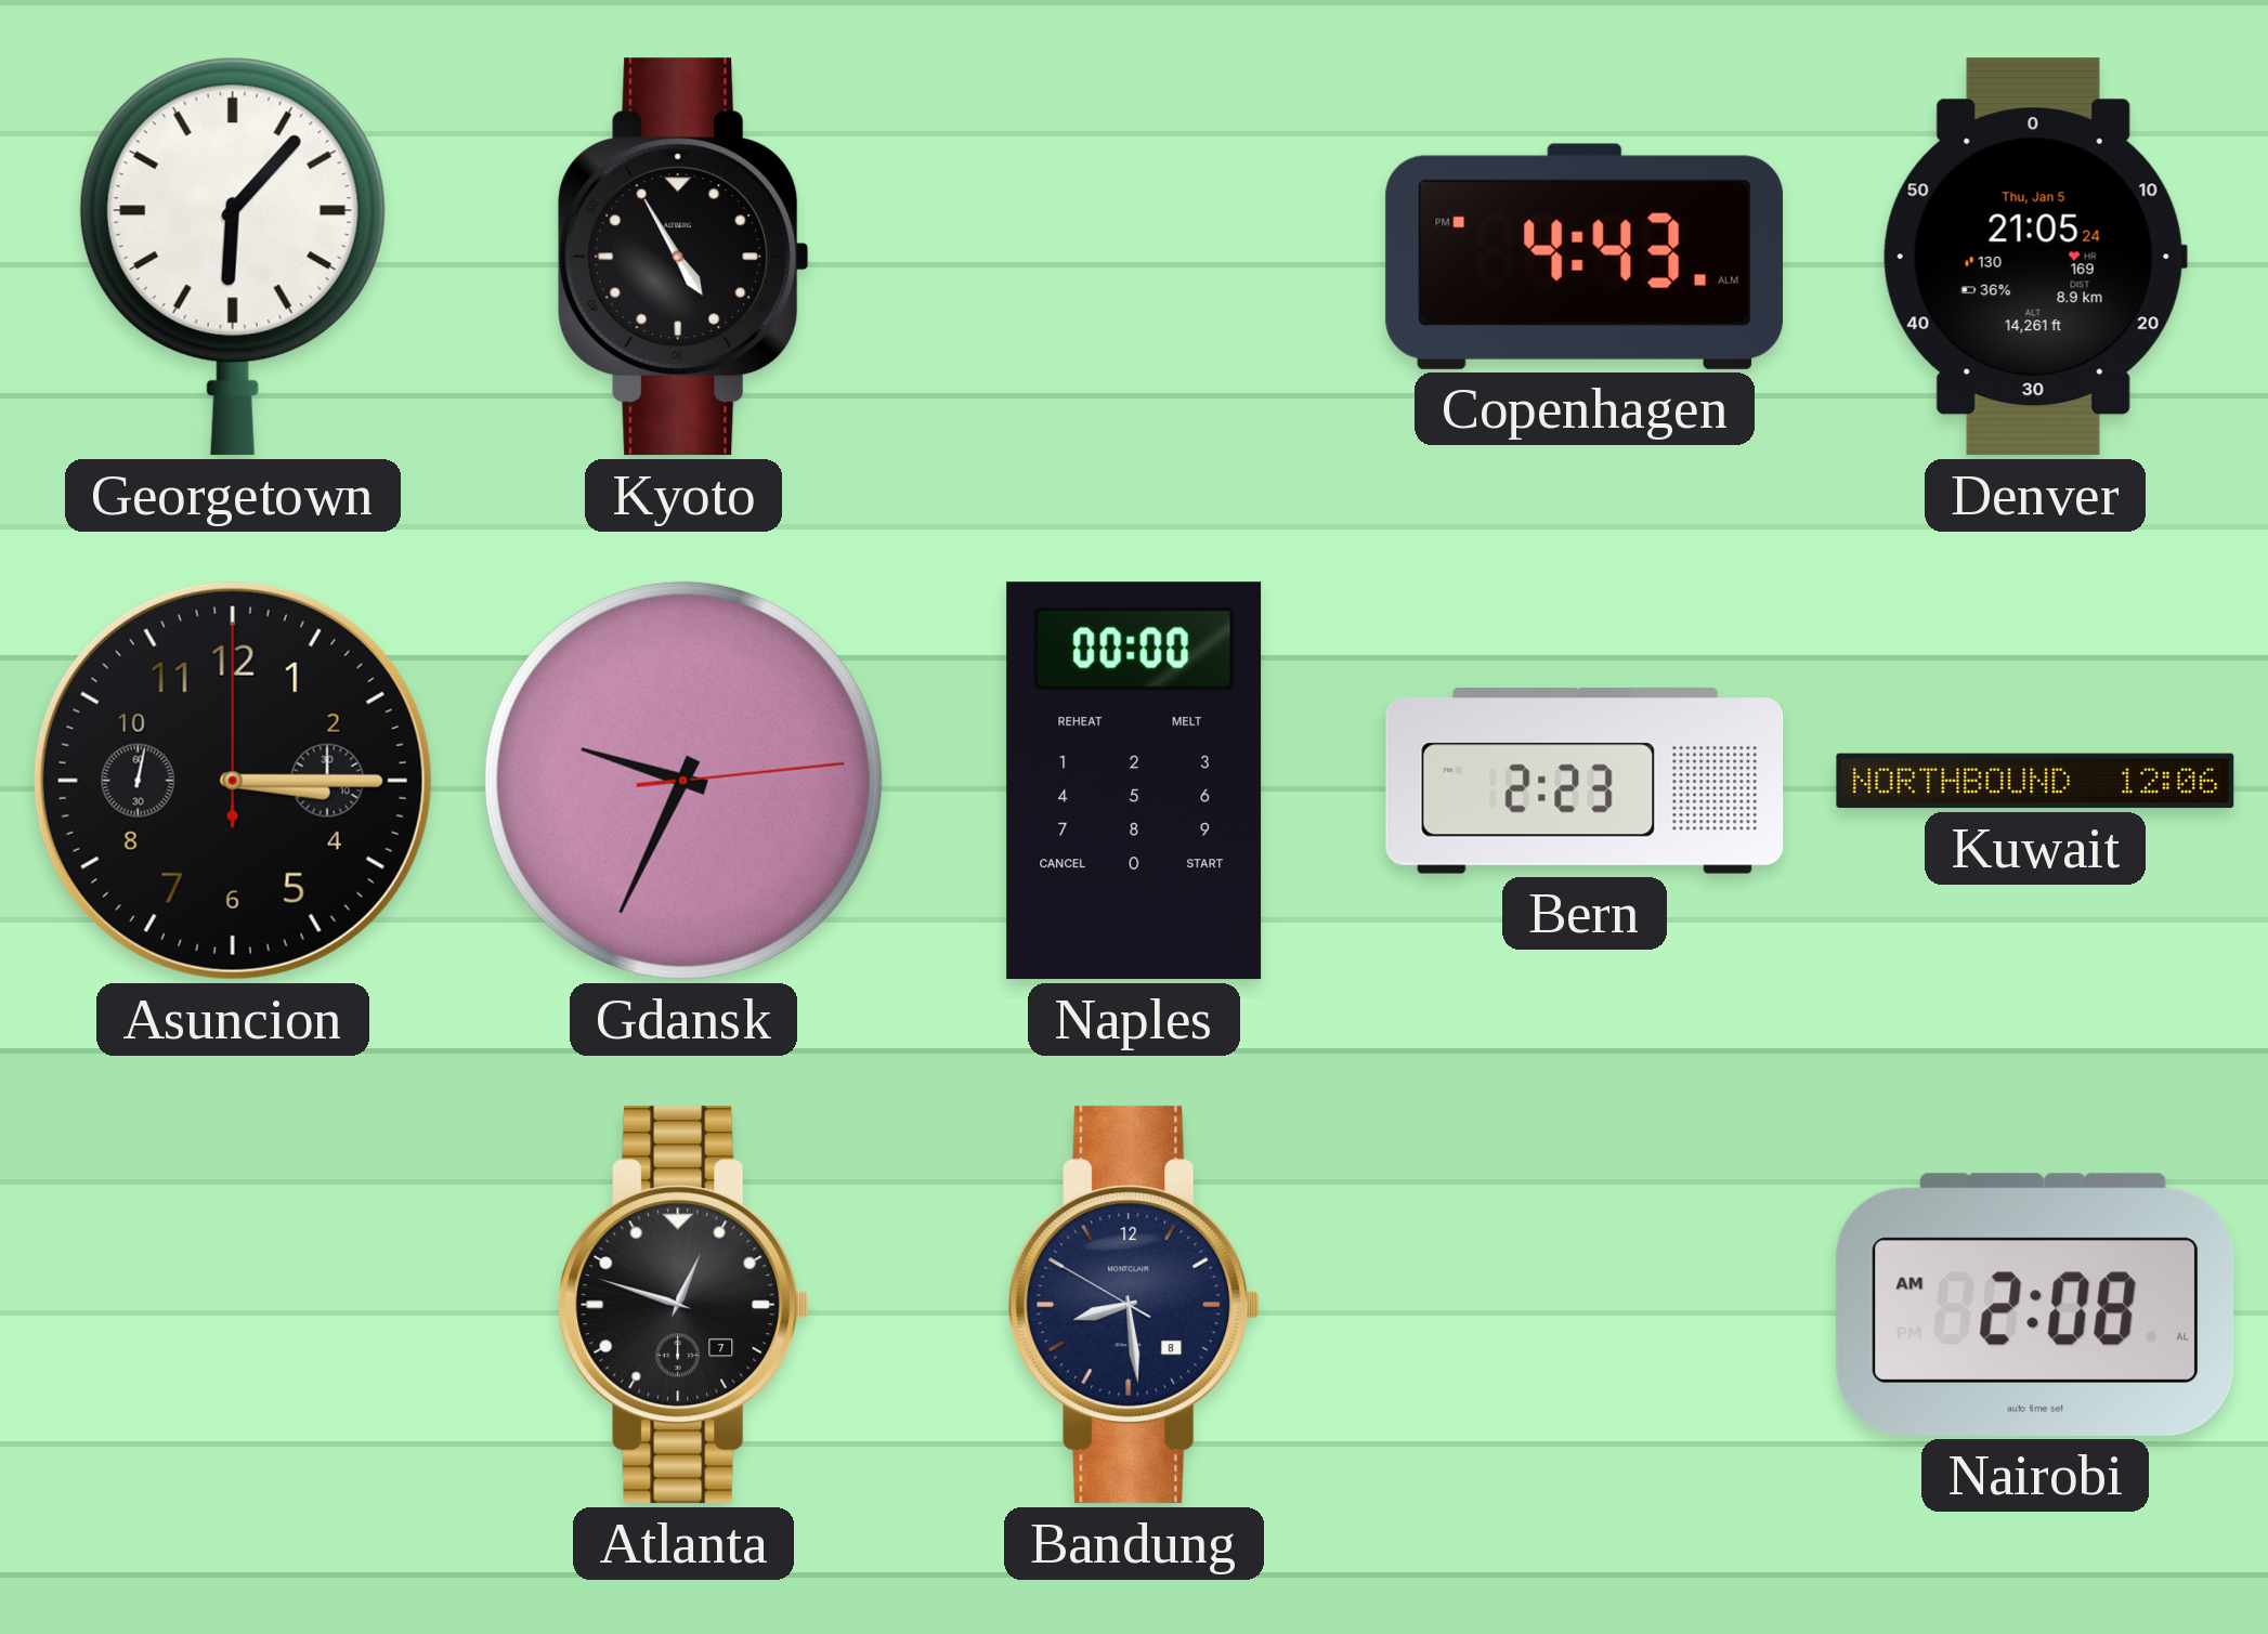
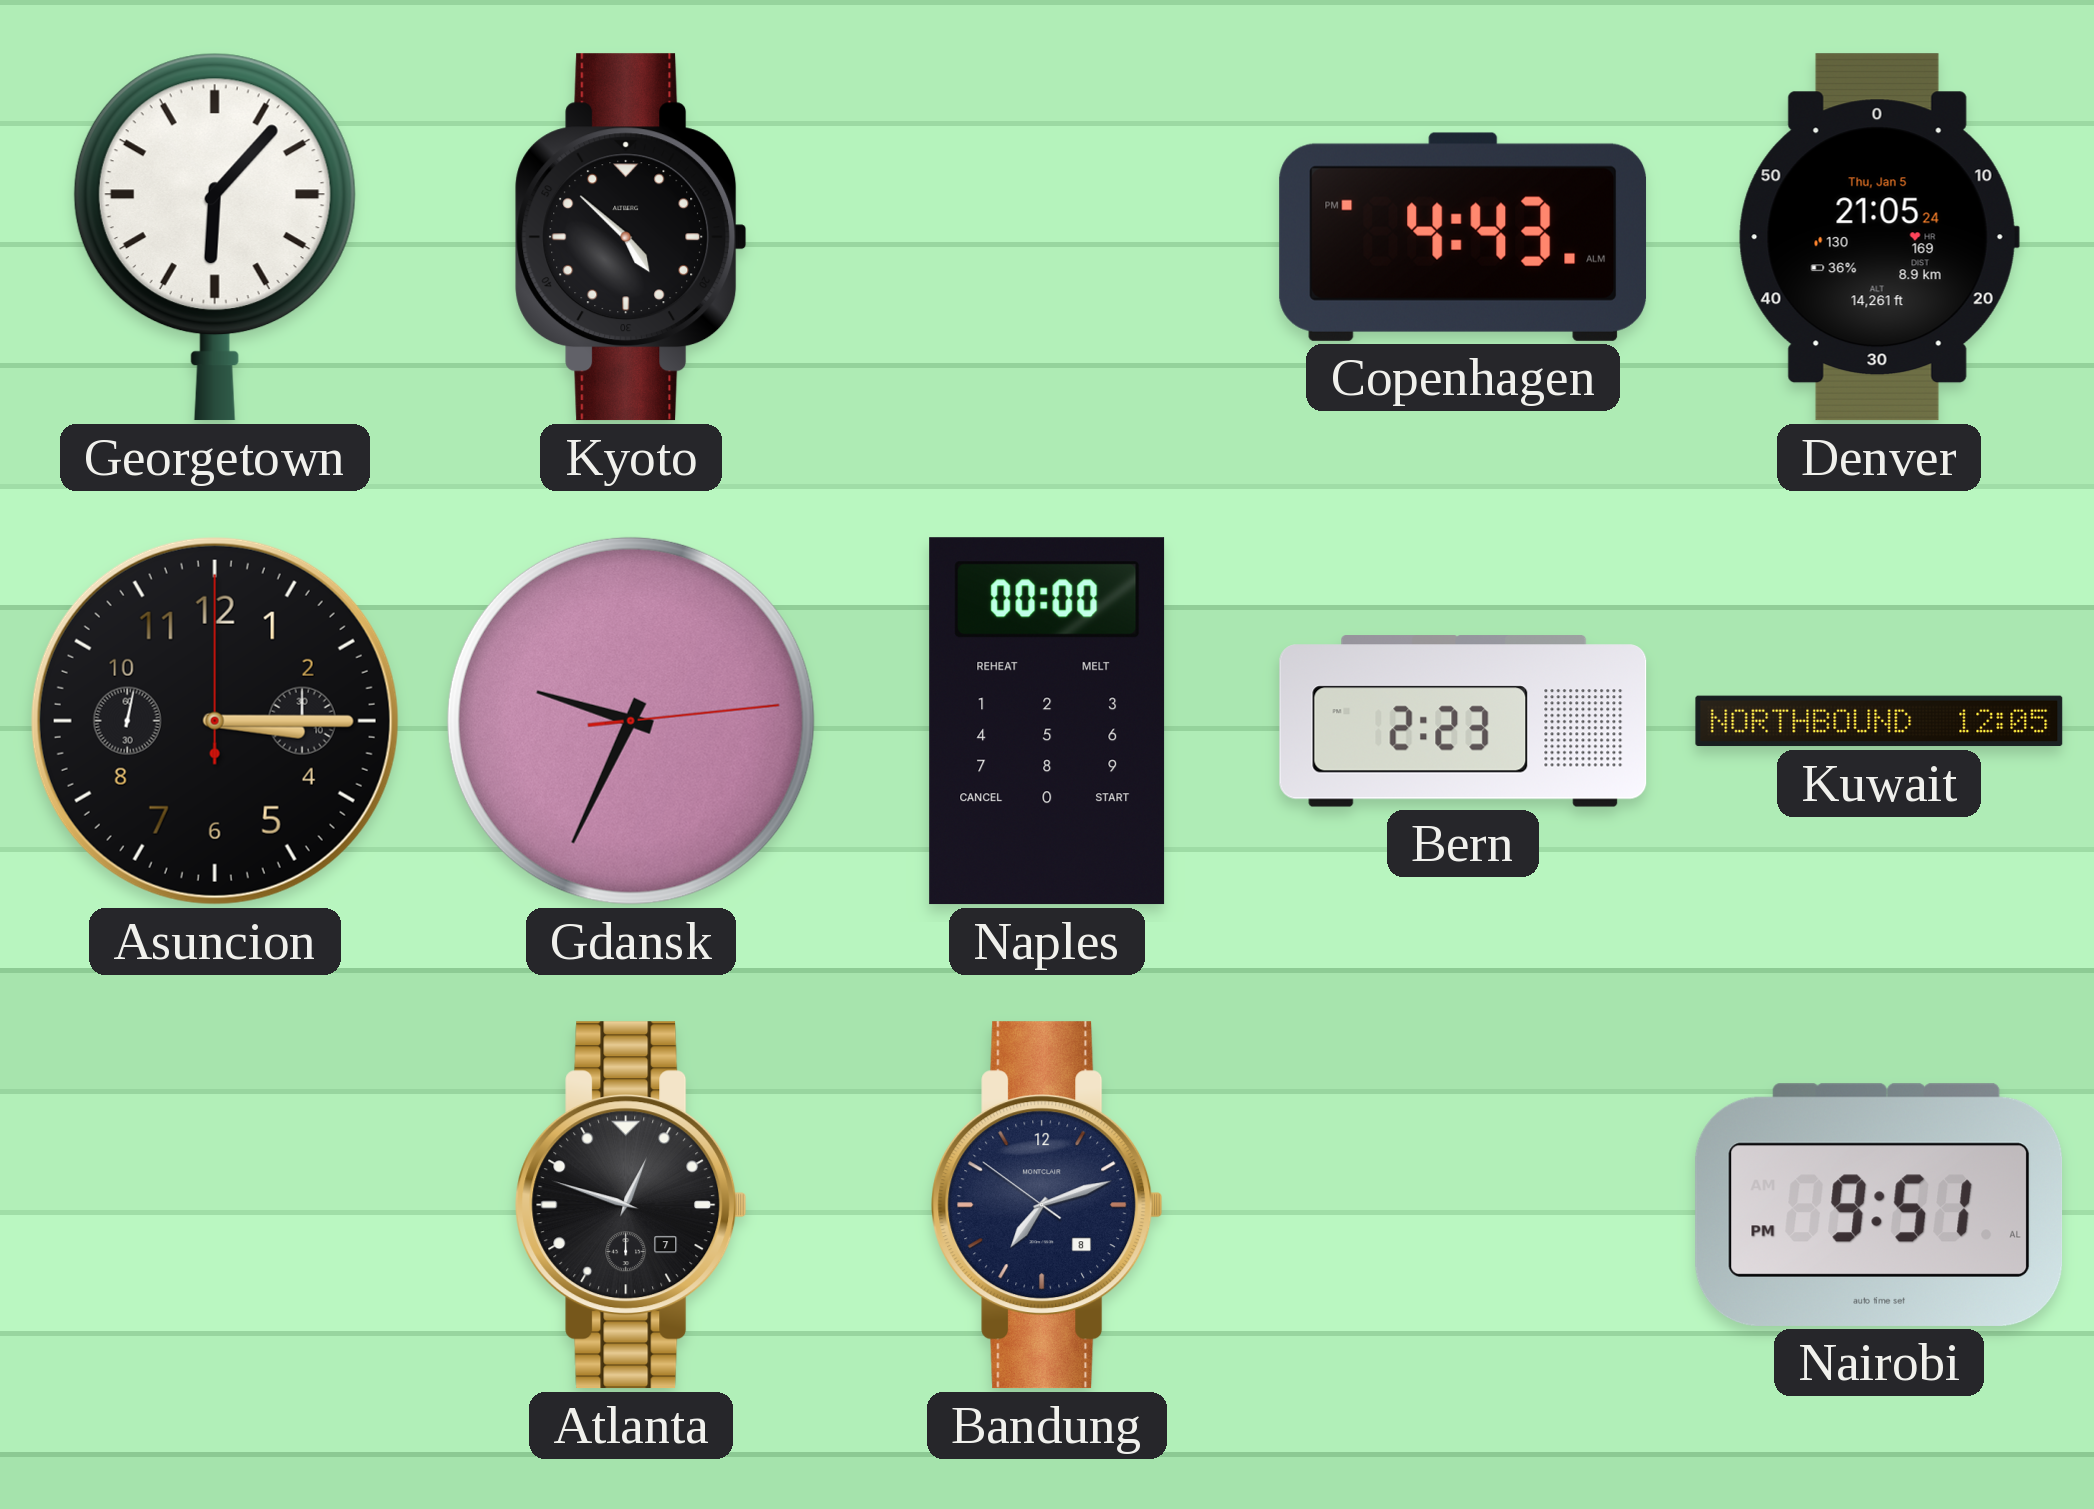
Kyoto: 4:55 -> 4:52 (631, 237)
Kuwait: 12:06 -> 12:05 (1879, 721)
Bandung: 8:28 -> 7:11 (1047, 1205)
Nairobi: 2:08 -> 9:51 (1879, 1205)
